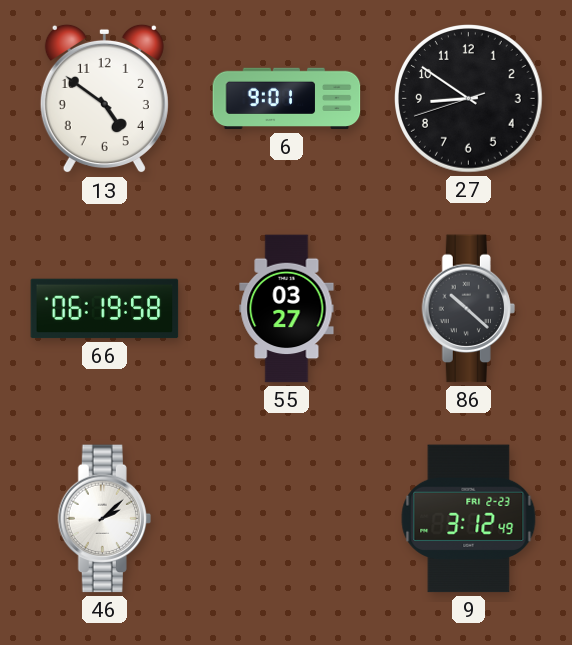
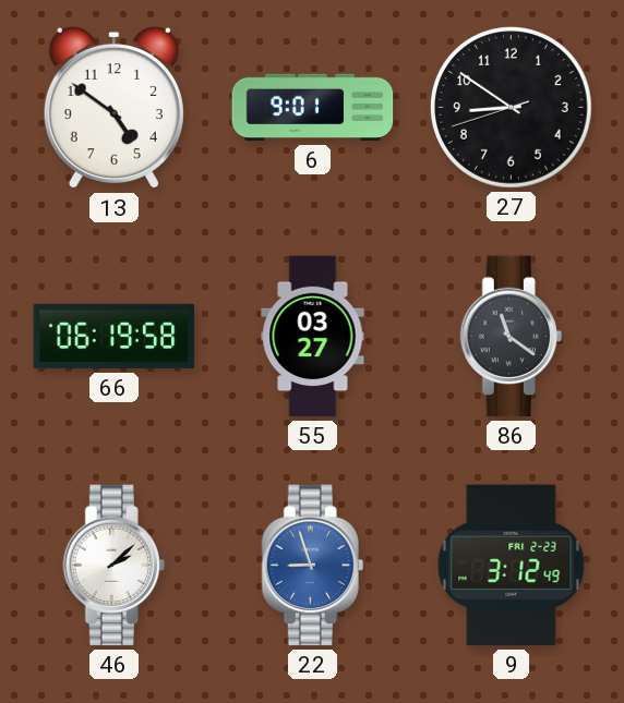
86: 10:22 -> 11:21 (511, 337)
22: none -> 8:57 (312, 566)
